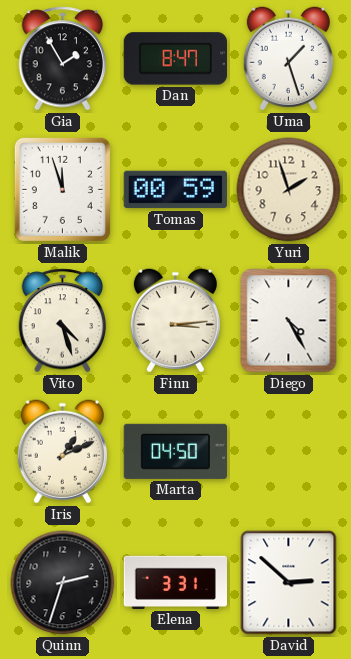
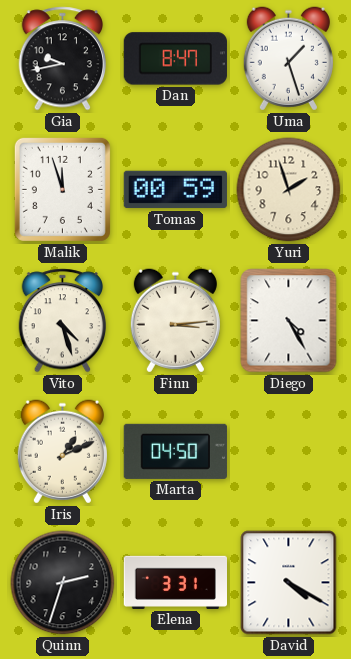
Gia: 1:55 -> 9:43 (63, 59)
David: 2:52 -> 4:20 (289, 583)
